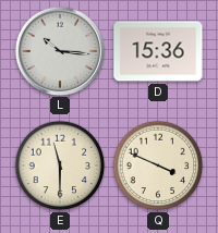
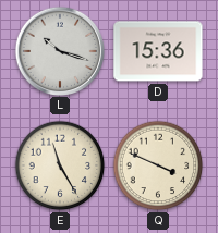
L: 10:16 -> 10:18 (59, 50)
E: 11:30 -> 11:25 (60, 165)
